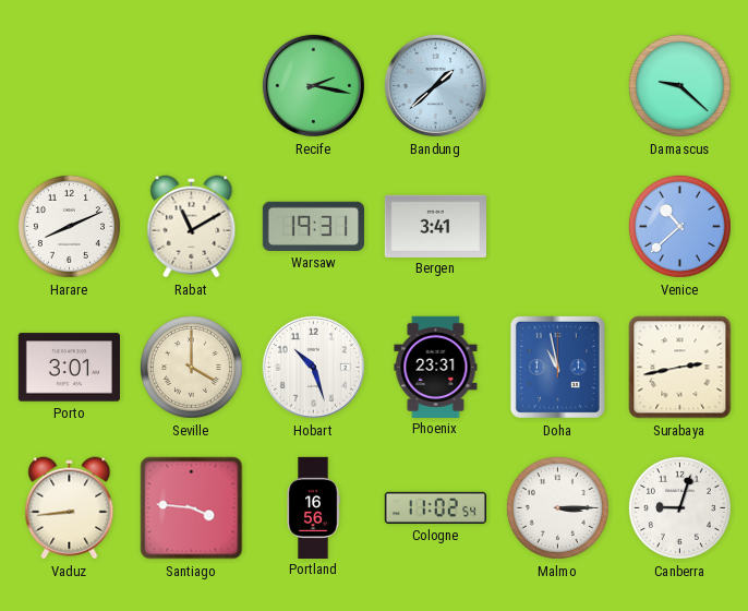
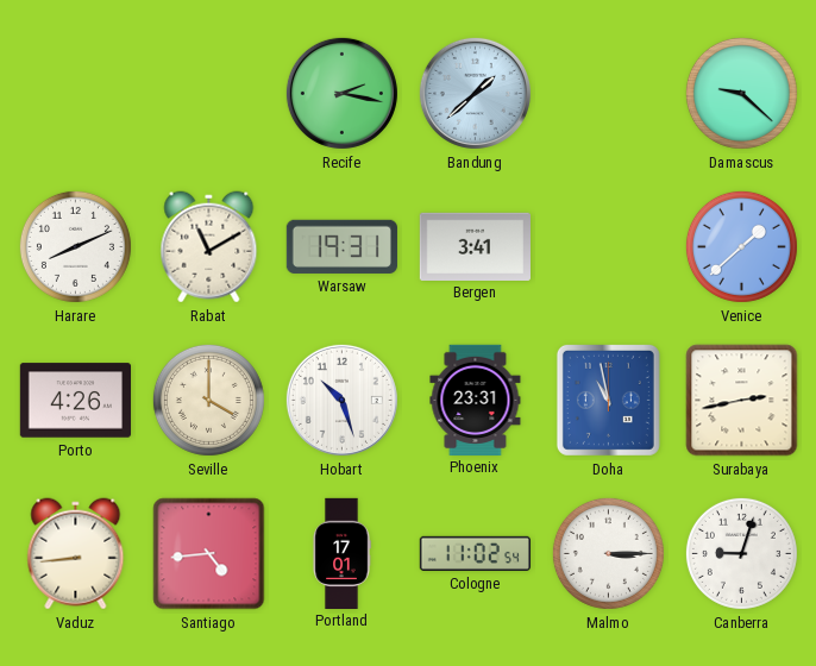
Venice: 10:38 -> 1:38 (741, 246)
Porto: 3:01 -> 4:26 (75, 401)
Santiago: 3:46 -> 4:44 (209, 554)
Portland: 16:56 -> 17:01 (341, 553)
